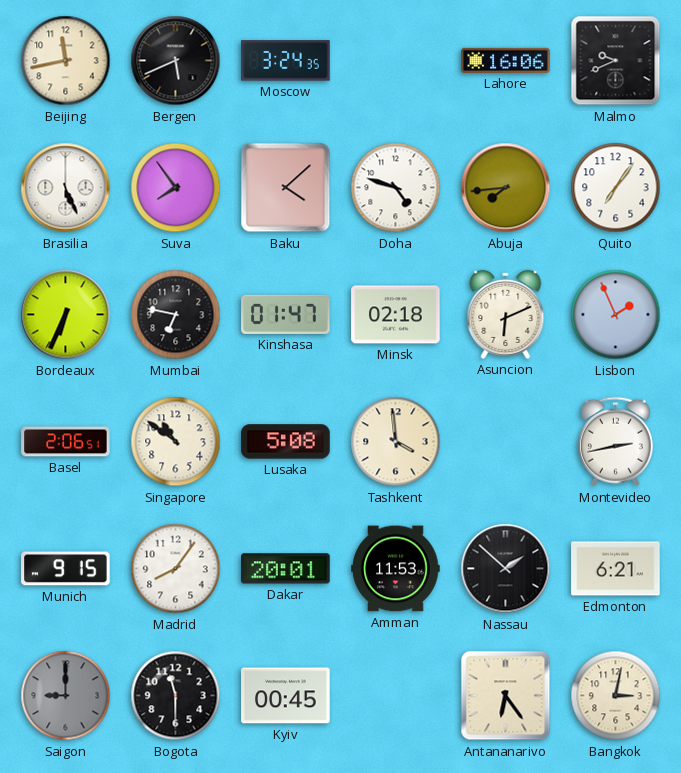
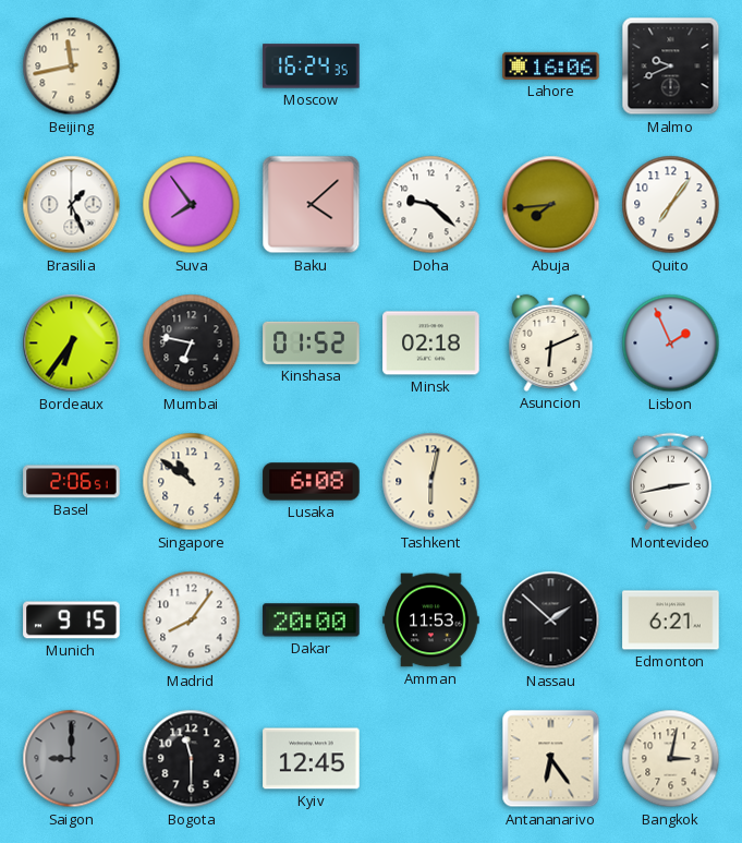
Bergen: 5:41 -> none (176, 61)
Moscow: 3:24 -> 16:24 (312, 67)
Brasilia: 5:26 -> 1:26 (72, 205)
Doha: 4:48 -> 9:22 (431, 205)
Bordeaux: 6:34 -> 6:36 (72, 344)
Kinshasa: 01:47 -> 01:52 (312, 342)
Lusaka: 5:08 -> 6:08 (312, 482)
Tashkent: 3:59 -> 6:02 (431, 482)
Dakar: 20:01 -> 20:00 (312, 621)
Kyiv: 00:45 -> 12:45 (312, 759)
